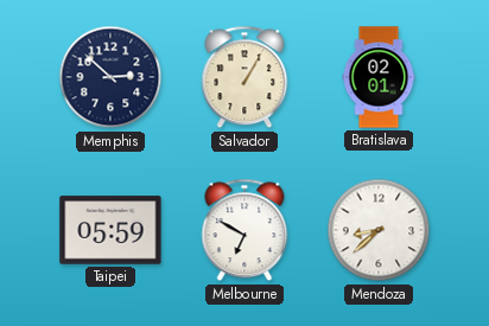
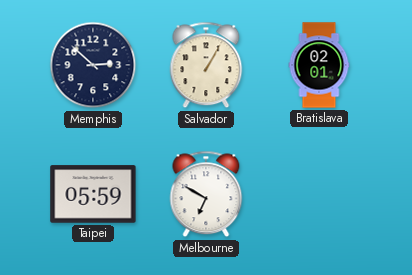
Mendoza: 8:38 -> none (379, 230)
